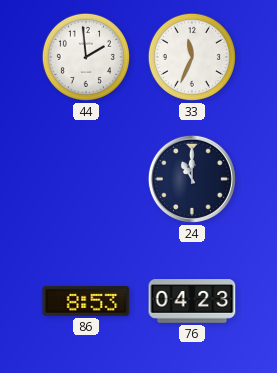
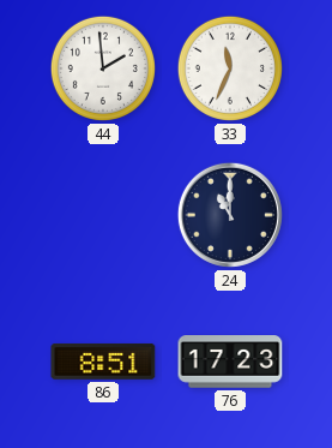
86: 8:53 -> 8:51 (103, 362)
76: 04:23 -> 17:23 (230, 362)
